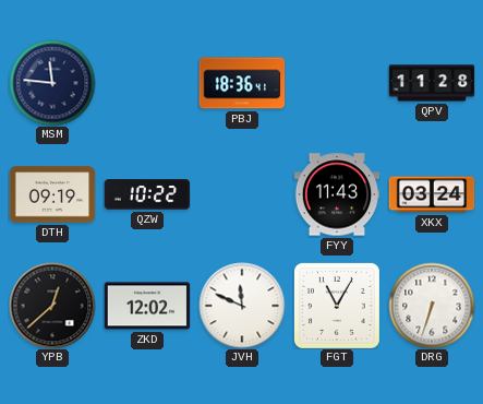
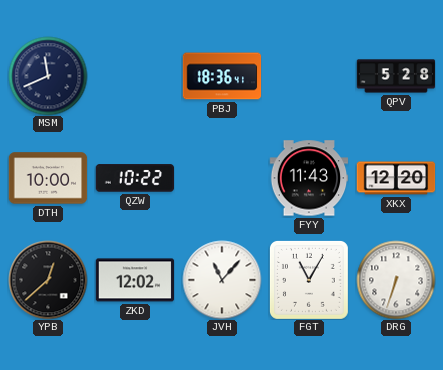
MSM: 11:46 -> 11:41 (48, 76)
QPV: 11:28 -> 5:28 (396, 76)
DTH: 09:19 -> 10:00 (48, 178)
XKX: 03:24 -> 12:20 (396, 178)
JVH: 11:49 -> 11:07 (222, 280)
